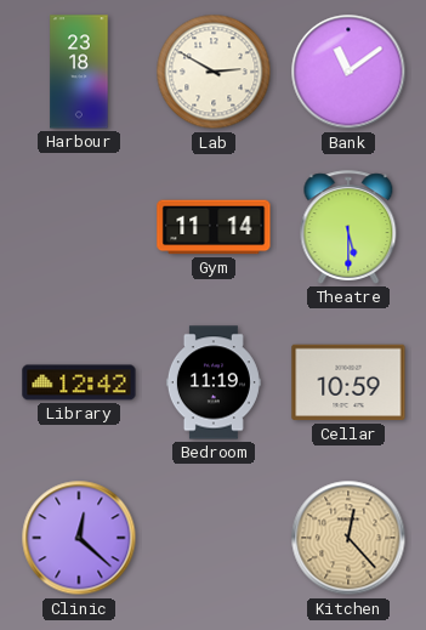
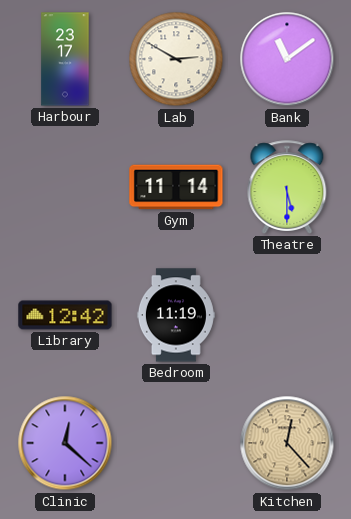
Harbour: 23:18 -> 23:17 (65, 59)
Cellar: 10:59 -> none (348, 382)
